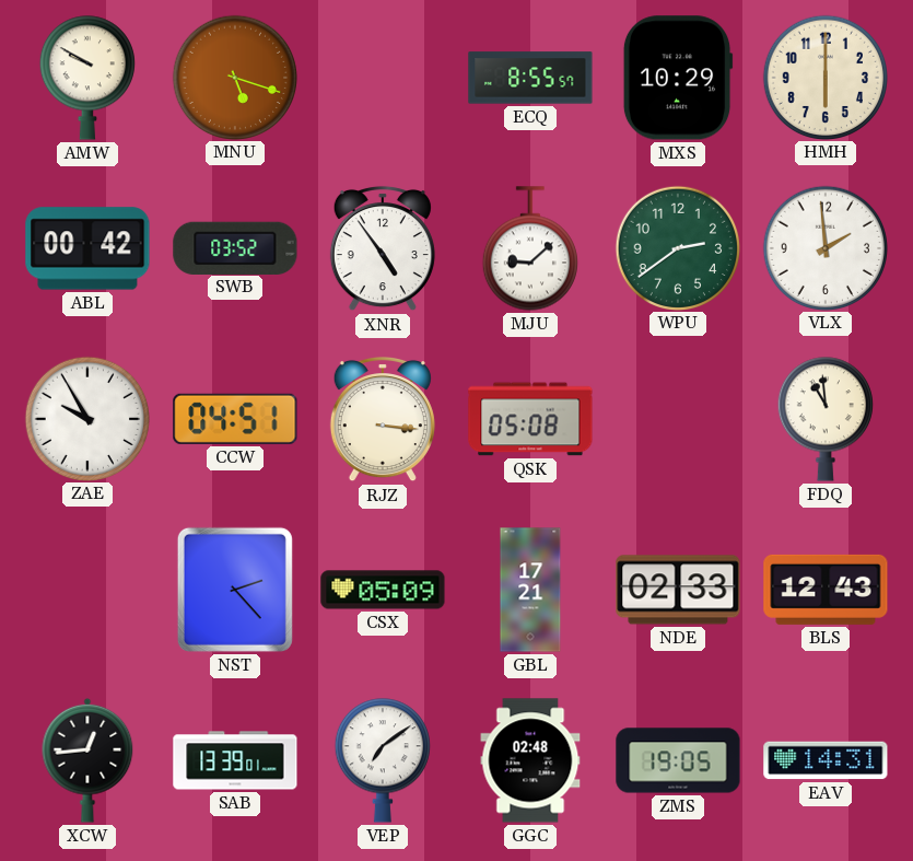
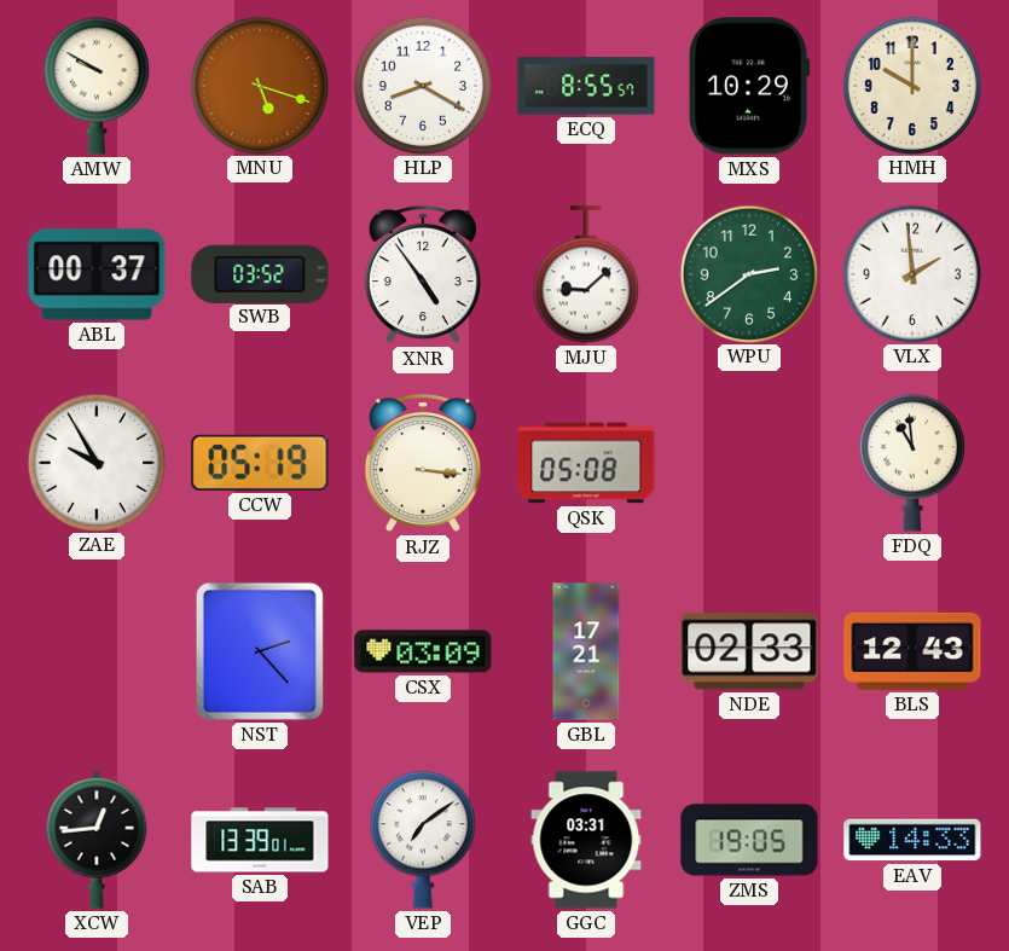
HLP: none -> 8:20 (422, 85)
HMH: 6:00 -> 10:00 (911, 85)
ABL: 00:42 -> 00:37 (97, 274)
CCW: 04:51 -> 05:19 (260, 463)
CSX: 05:09 -> 03:09 (423, 651)
GGC: 02:48 -> 03:31 (586, 840)
EAV: 14:31 -> 14:33 (912, 840)
